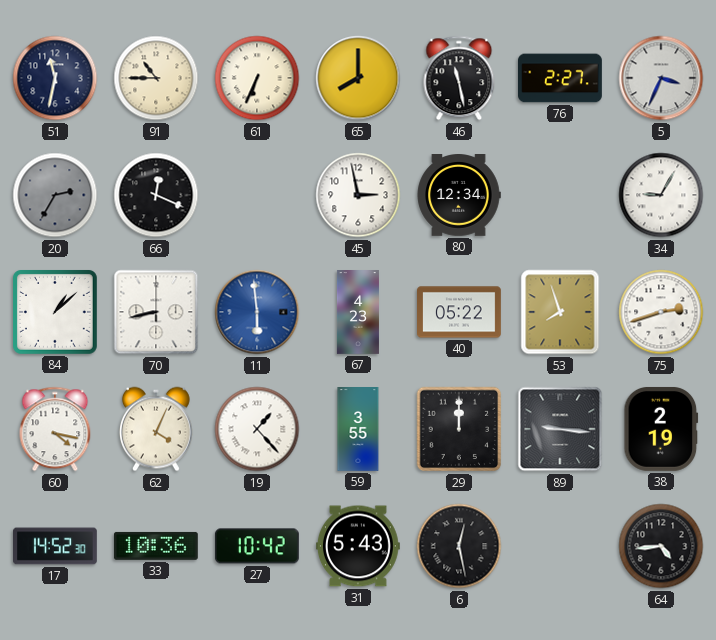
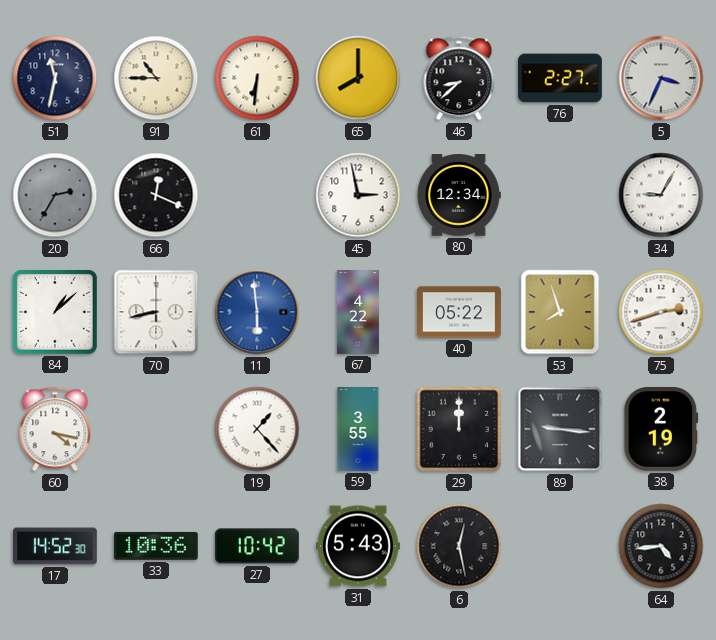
61: 6:34 -> 6:31 (257, 78)
46: 11:28 -> 8:38 (459, 78)
67: 4:23 -> 4:22 (358, 313)
62: 4:04 -> none (156, 429)
